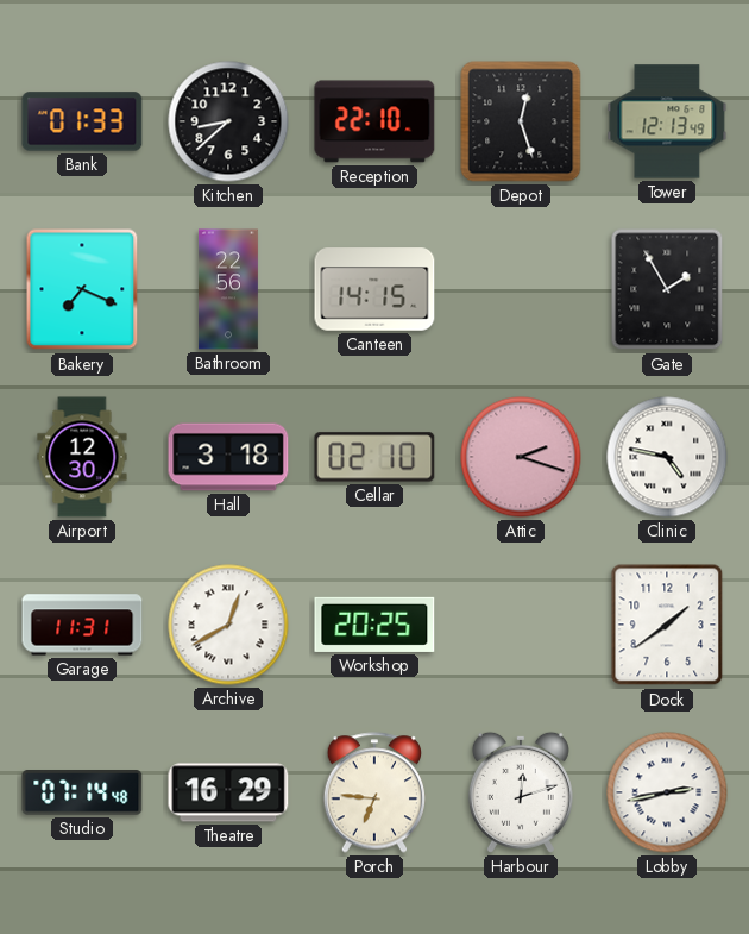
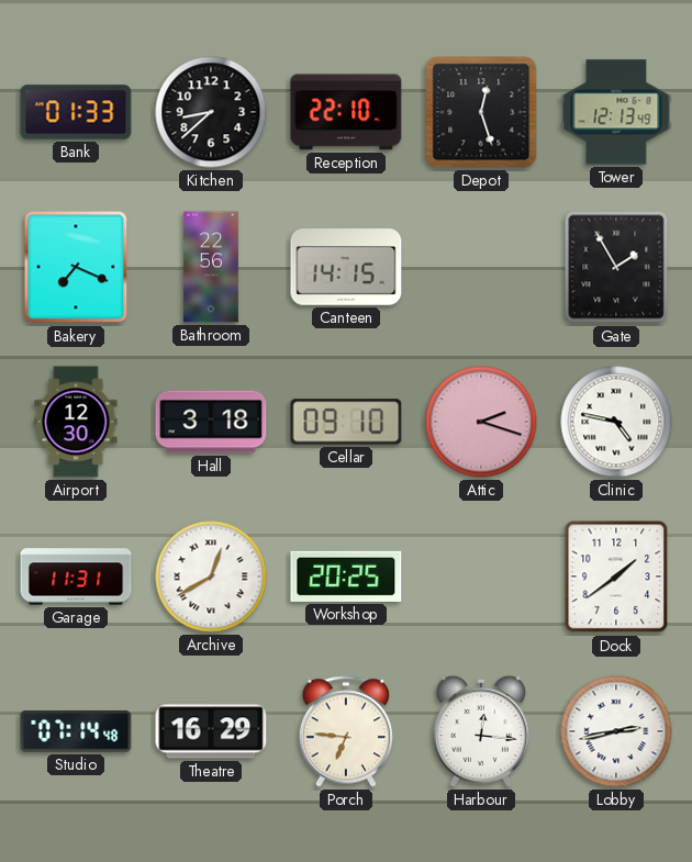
Cellar: 02:10 -> 09:10 (346, 422)
Harbour: 12:12 -> 12:16 (481, 731)
